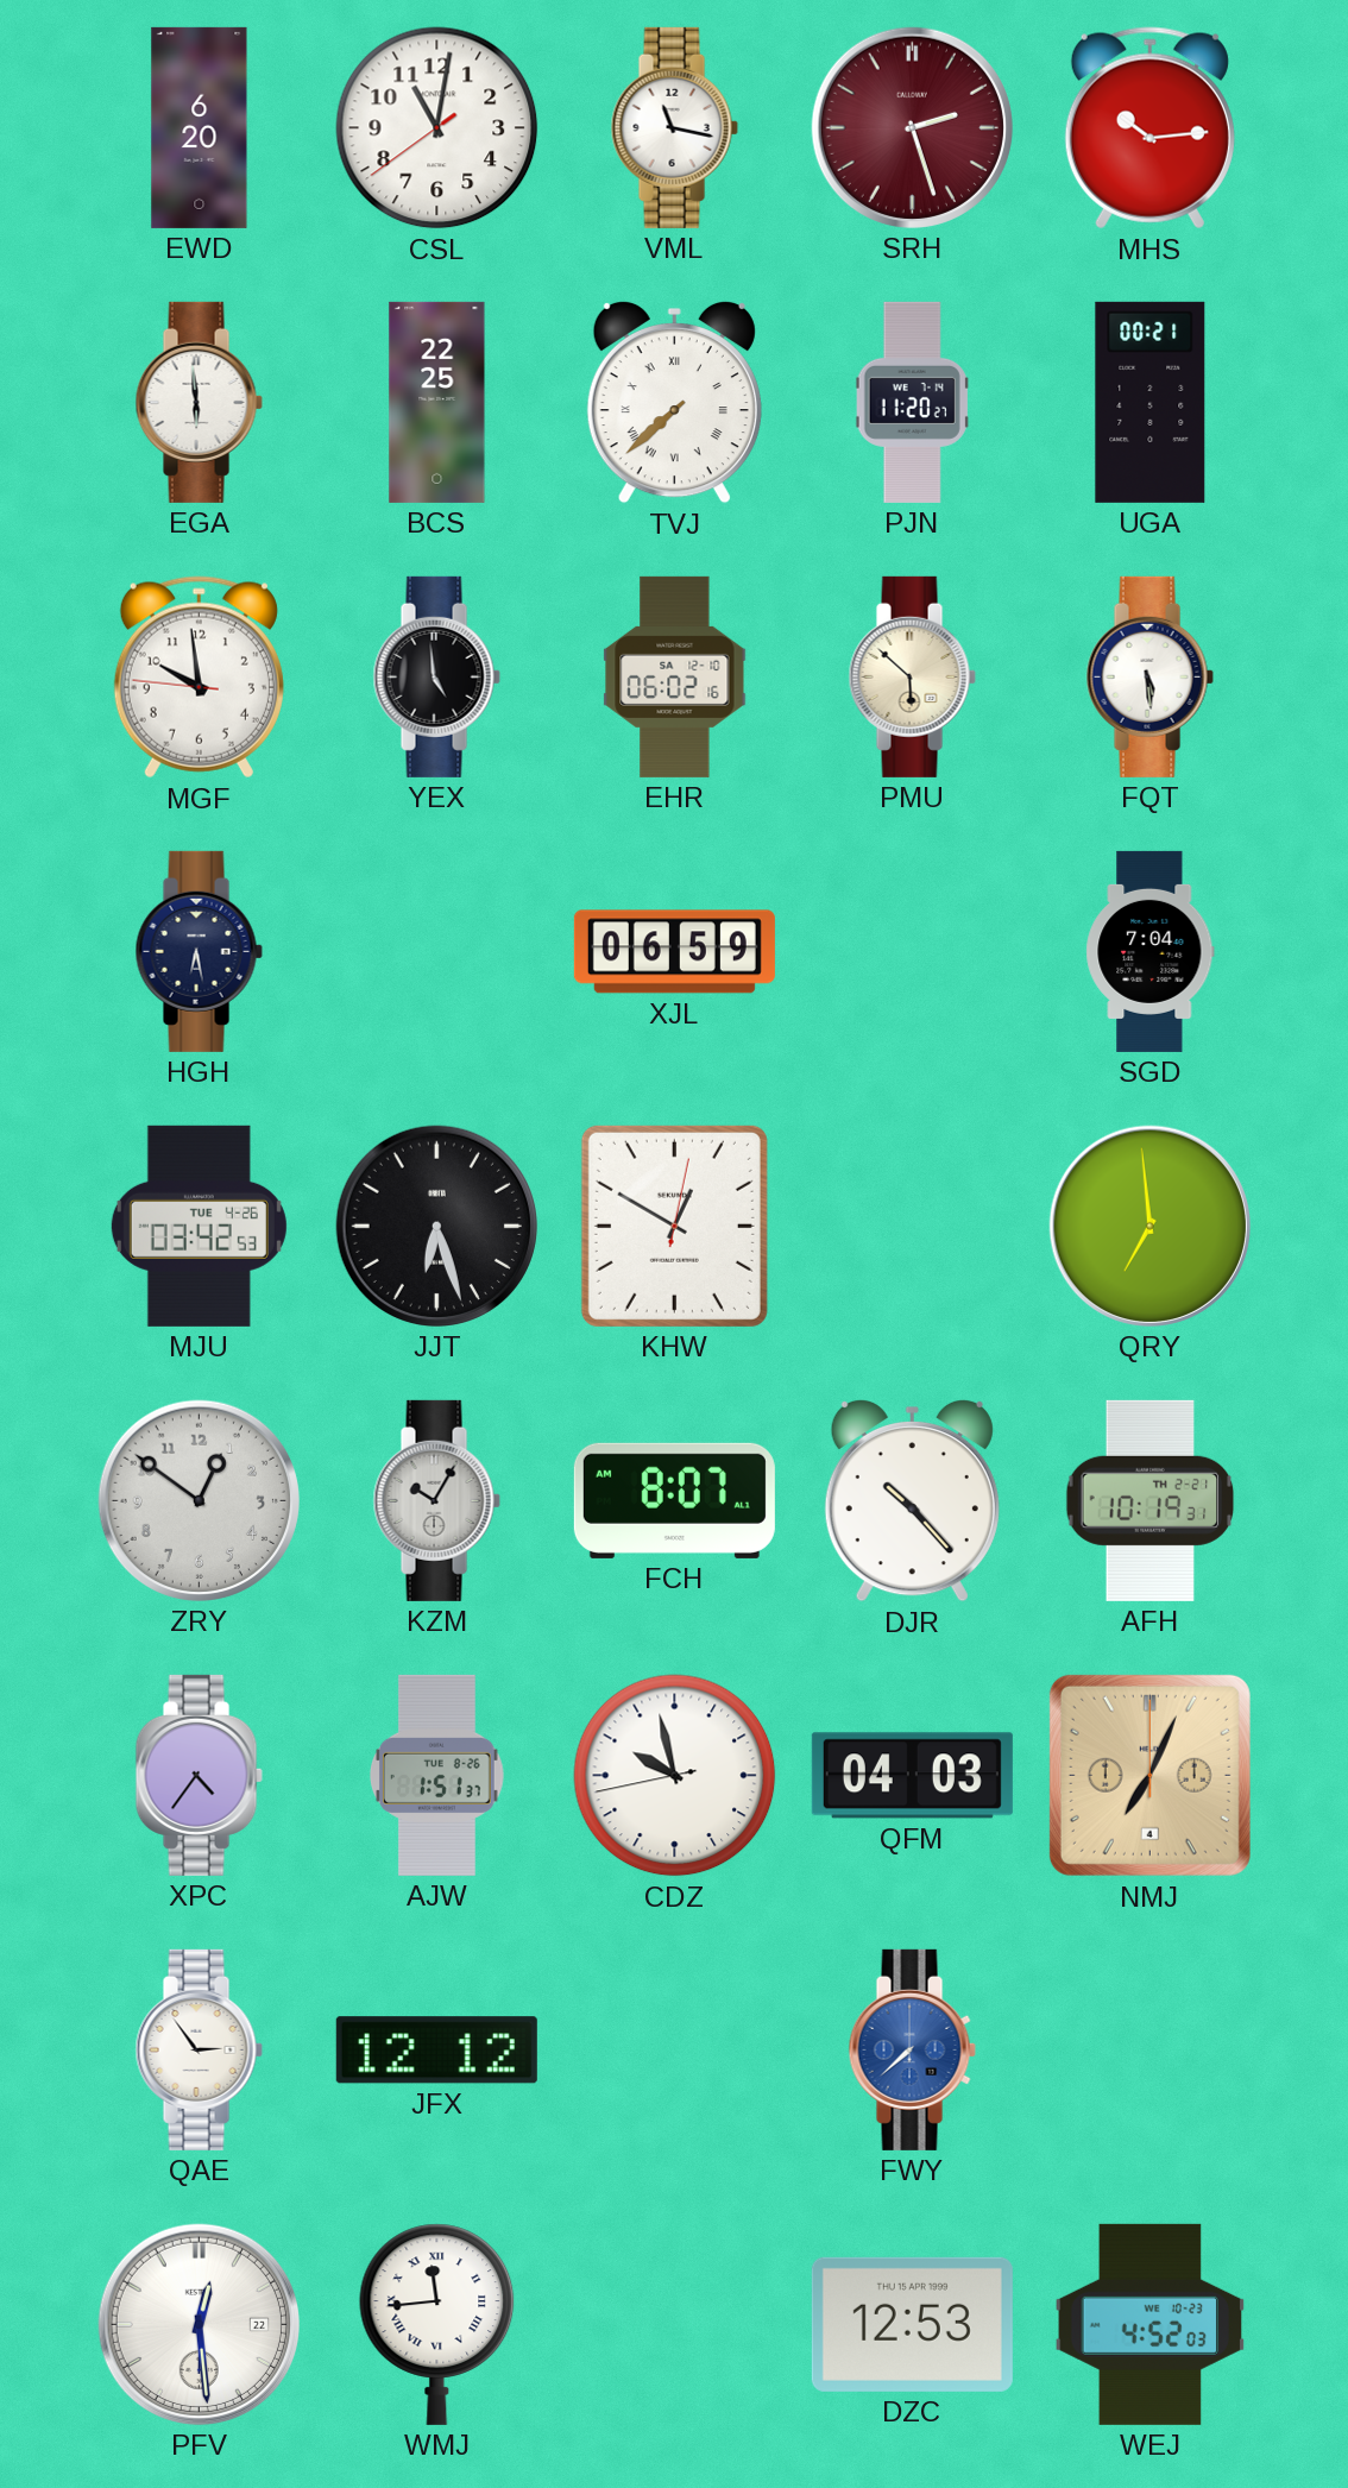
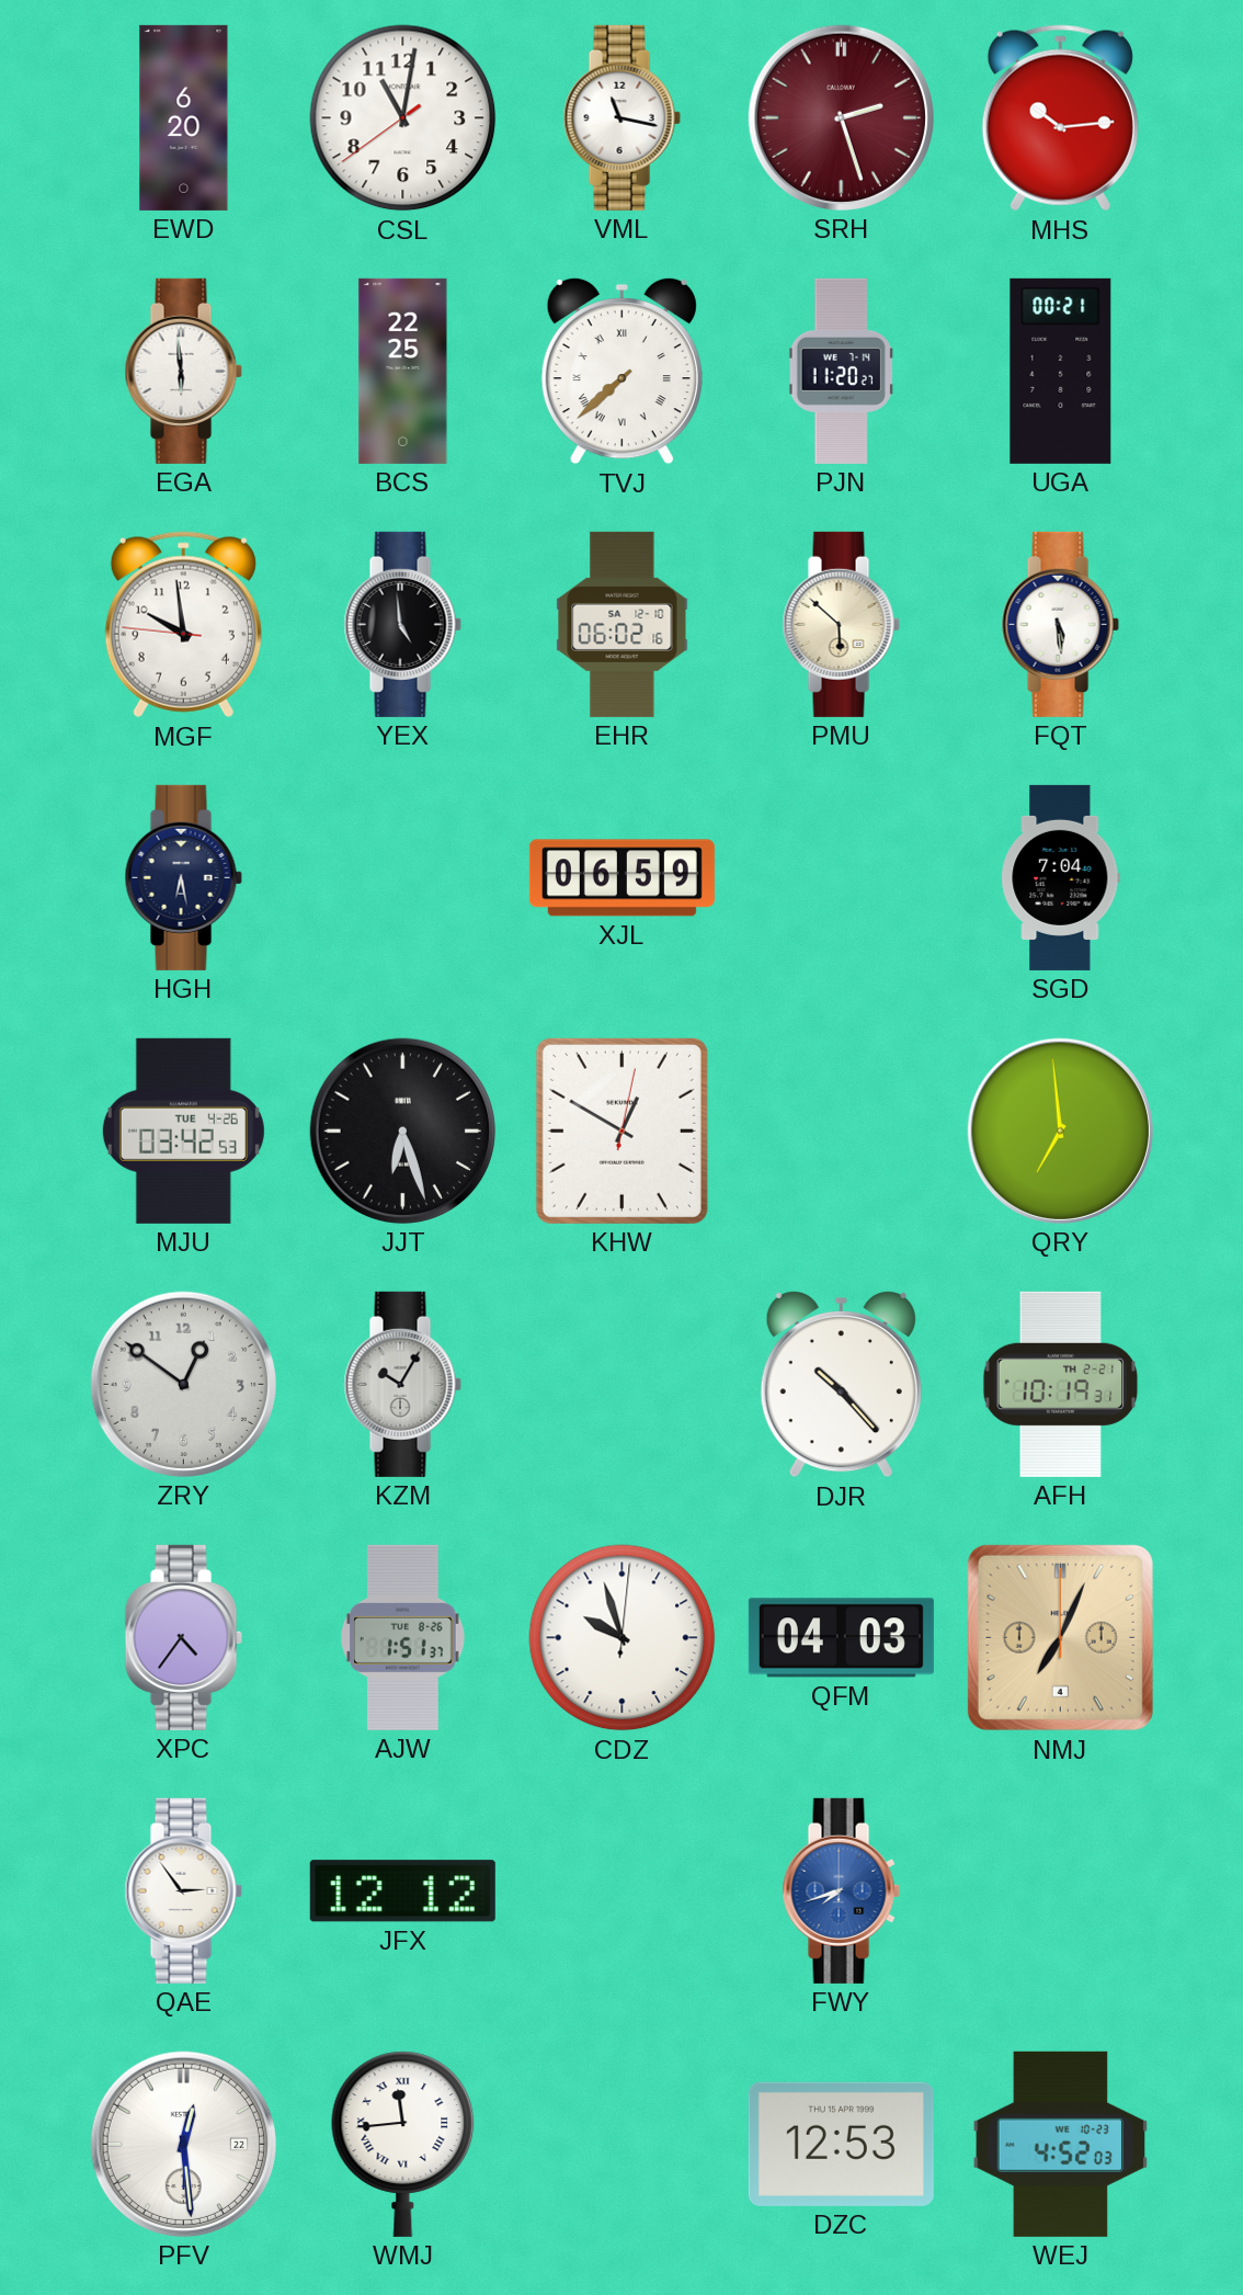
FCH: 8:07 -> none (674, 1500)
CDZ: 9:57:43 -> 9:57:01 (623, 1638)
FWY: 7:38 -> 7:42 (841, 1890)
